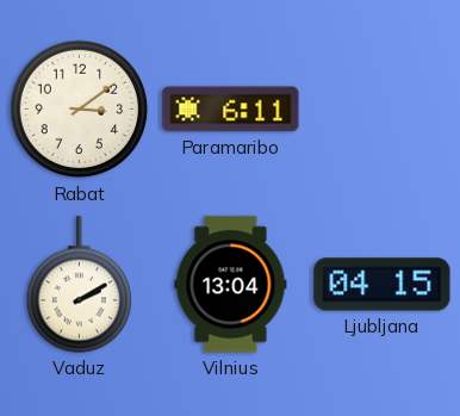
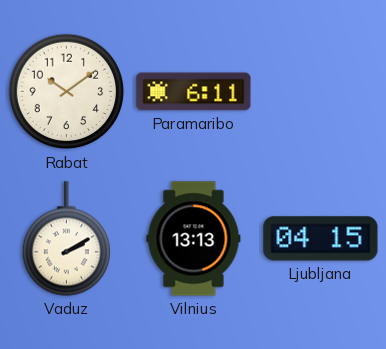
Rabat: 3:09 -> 10:09 (67, 92)
Vilnius: 13:04 -> 13:13 (194, 239)
